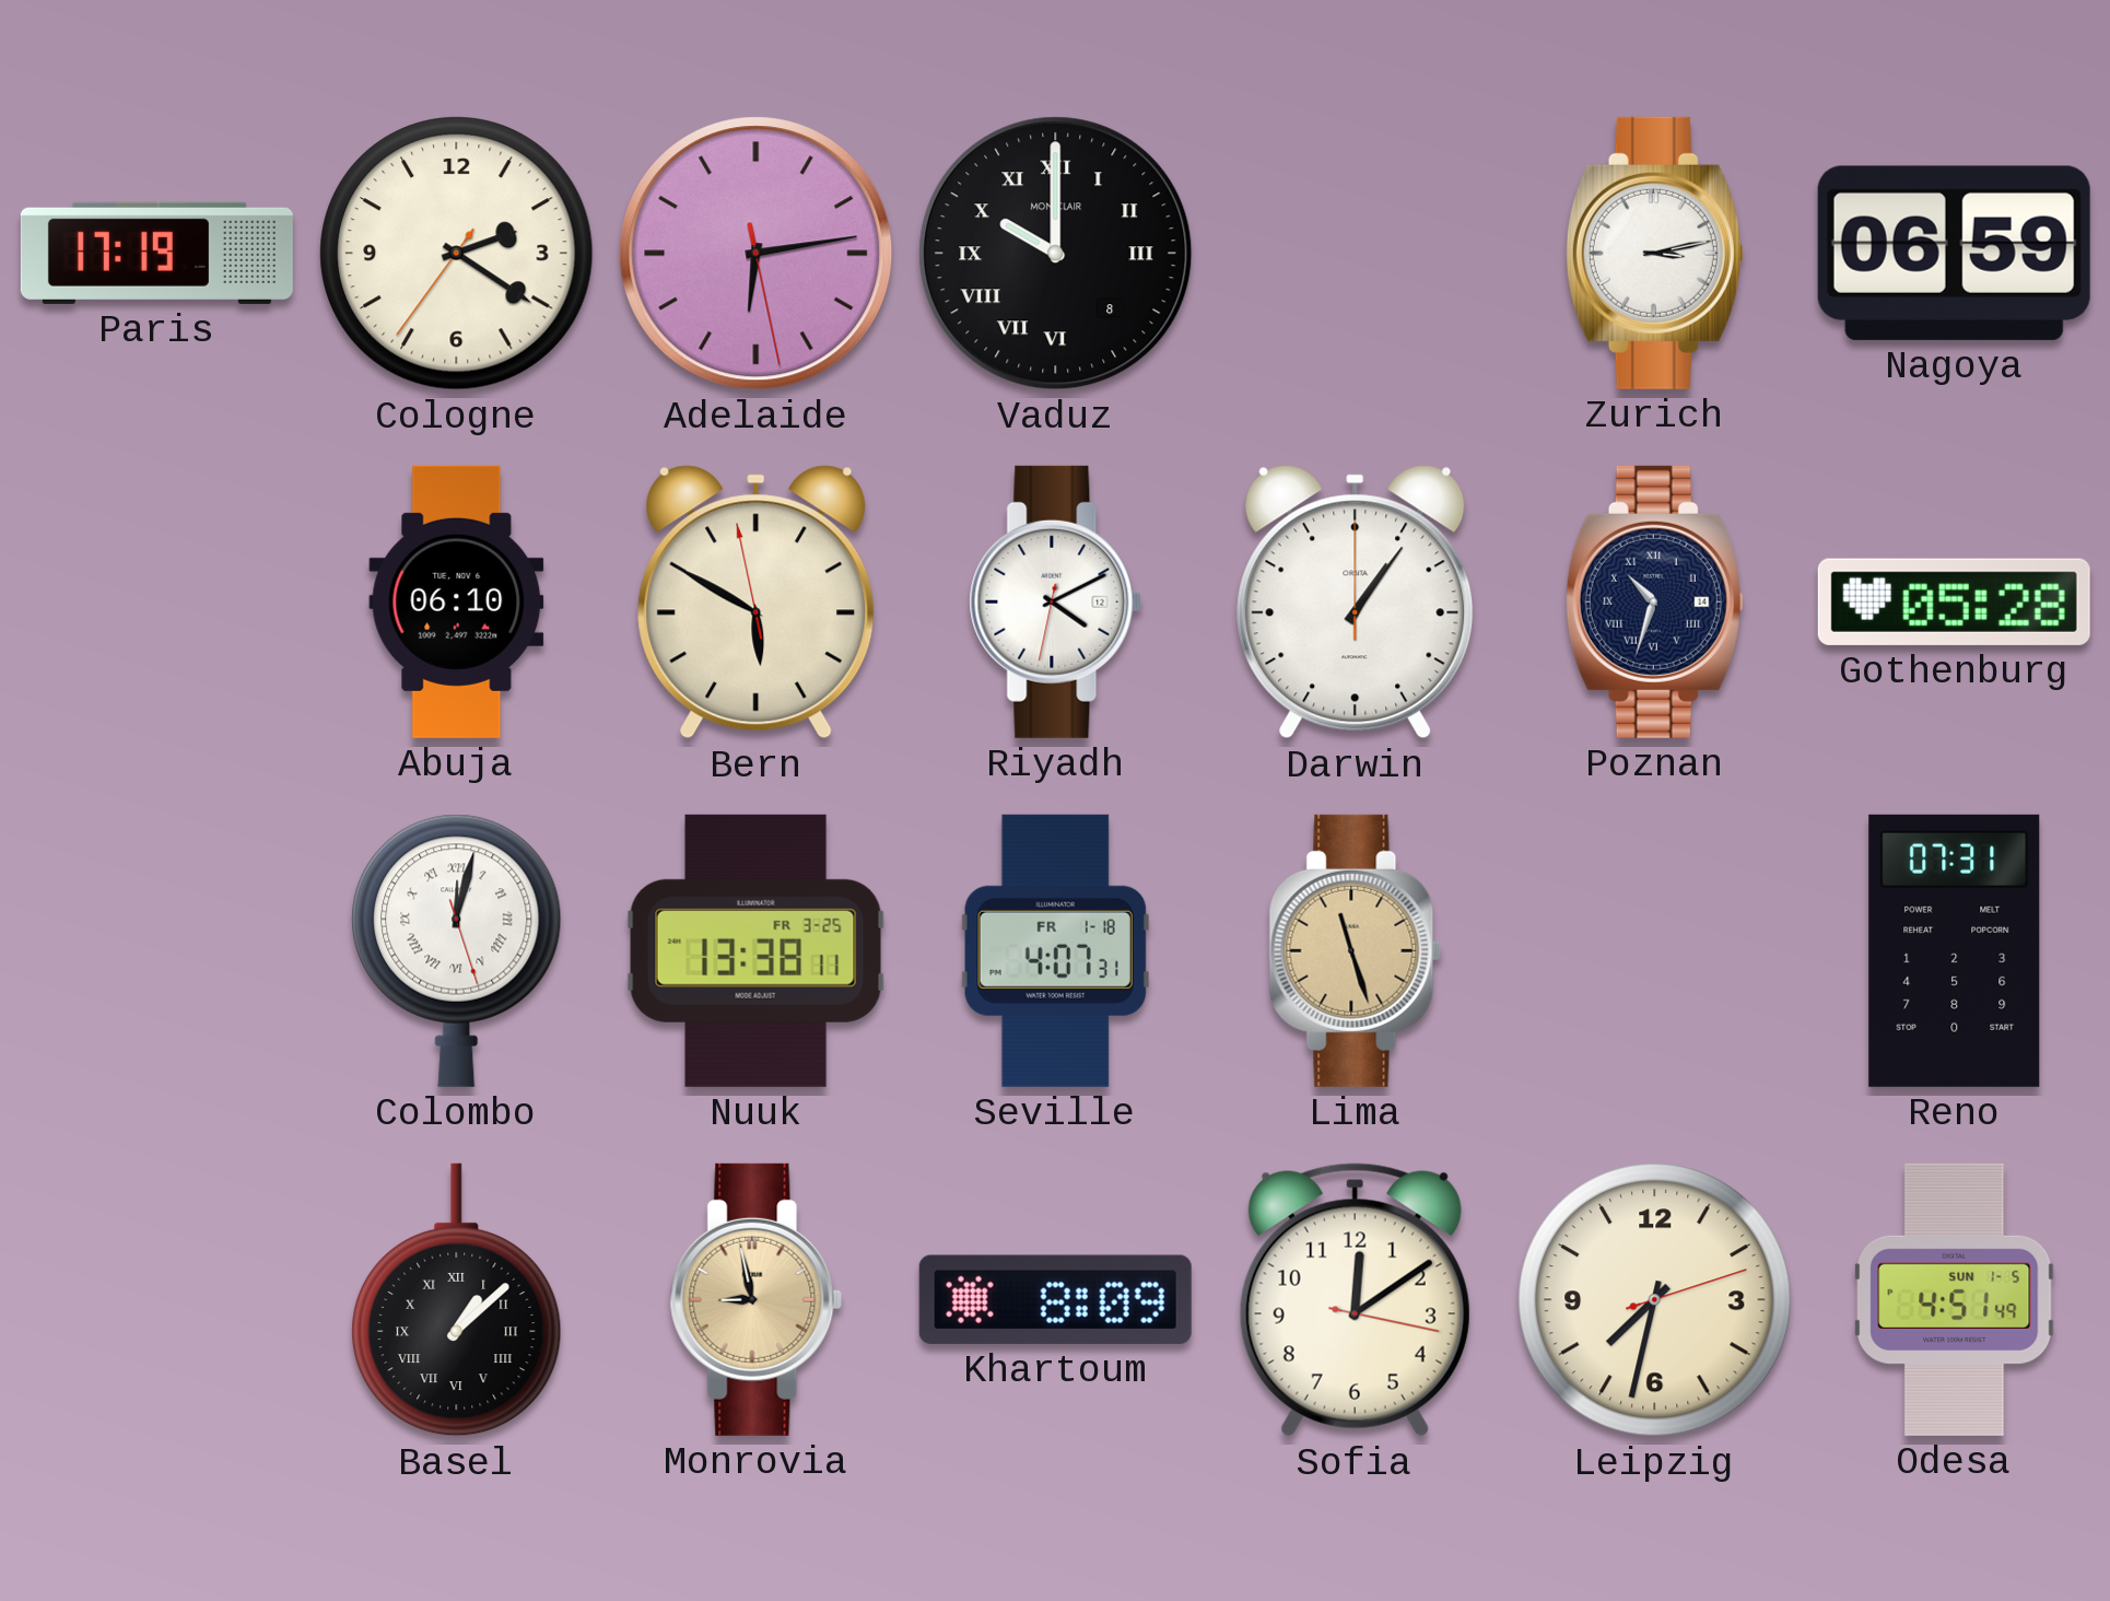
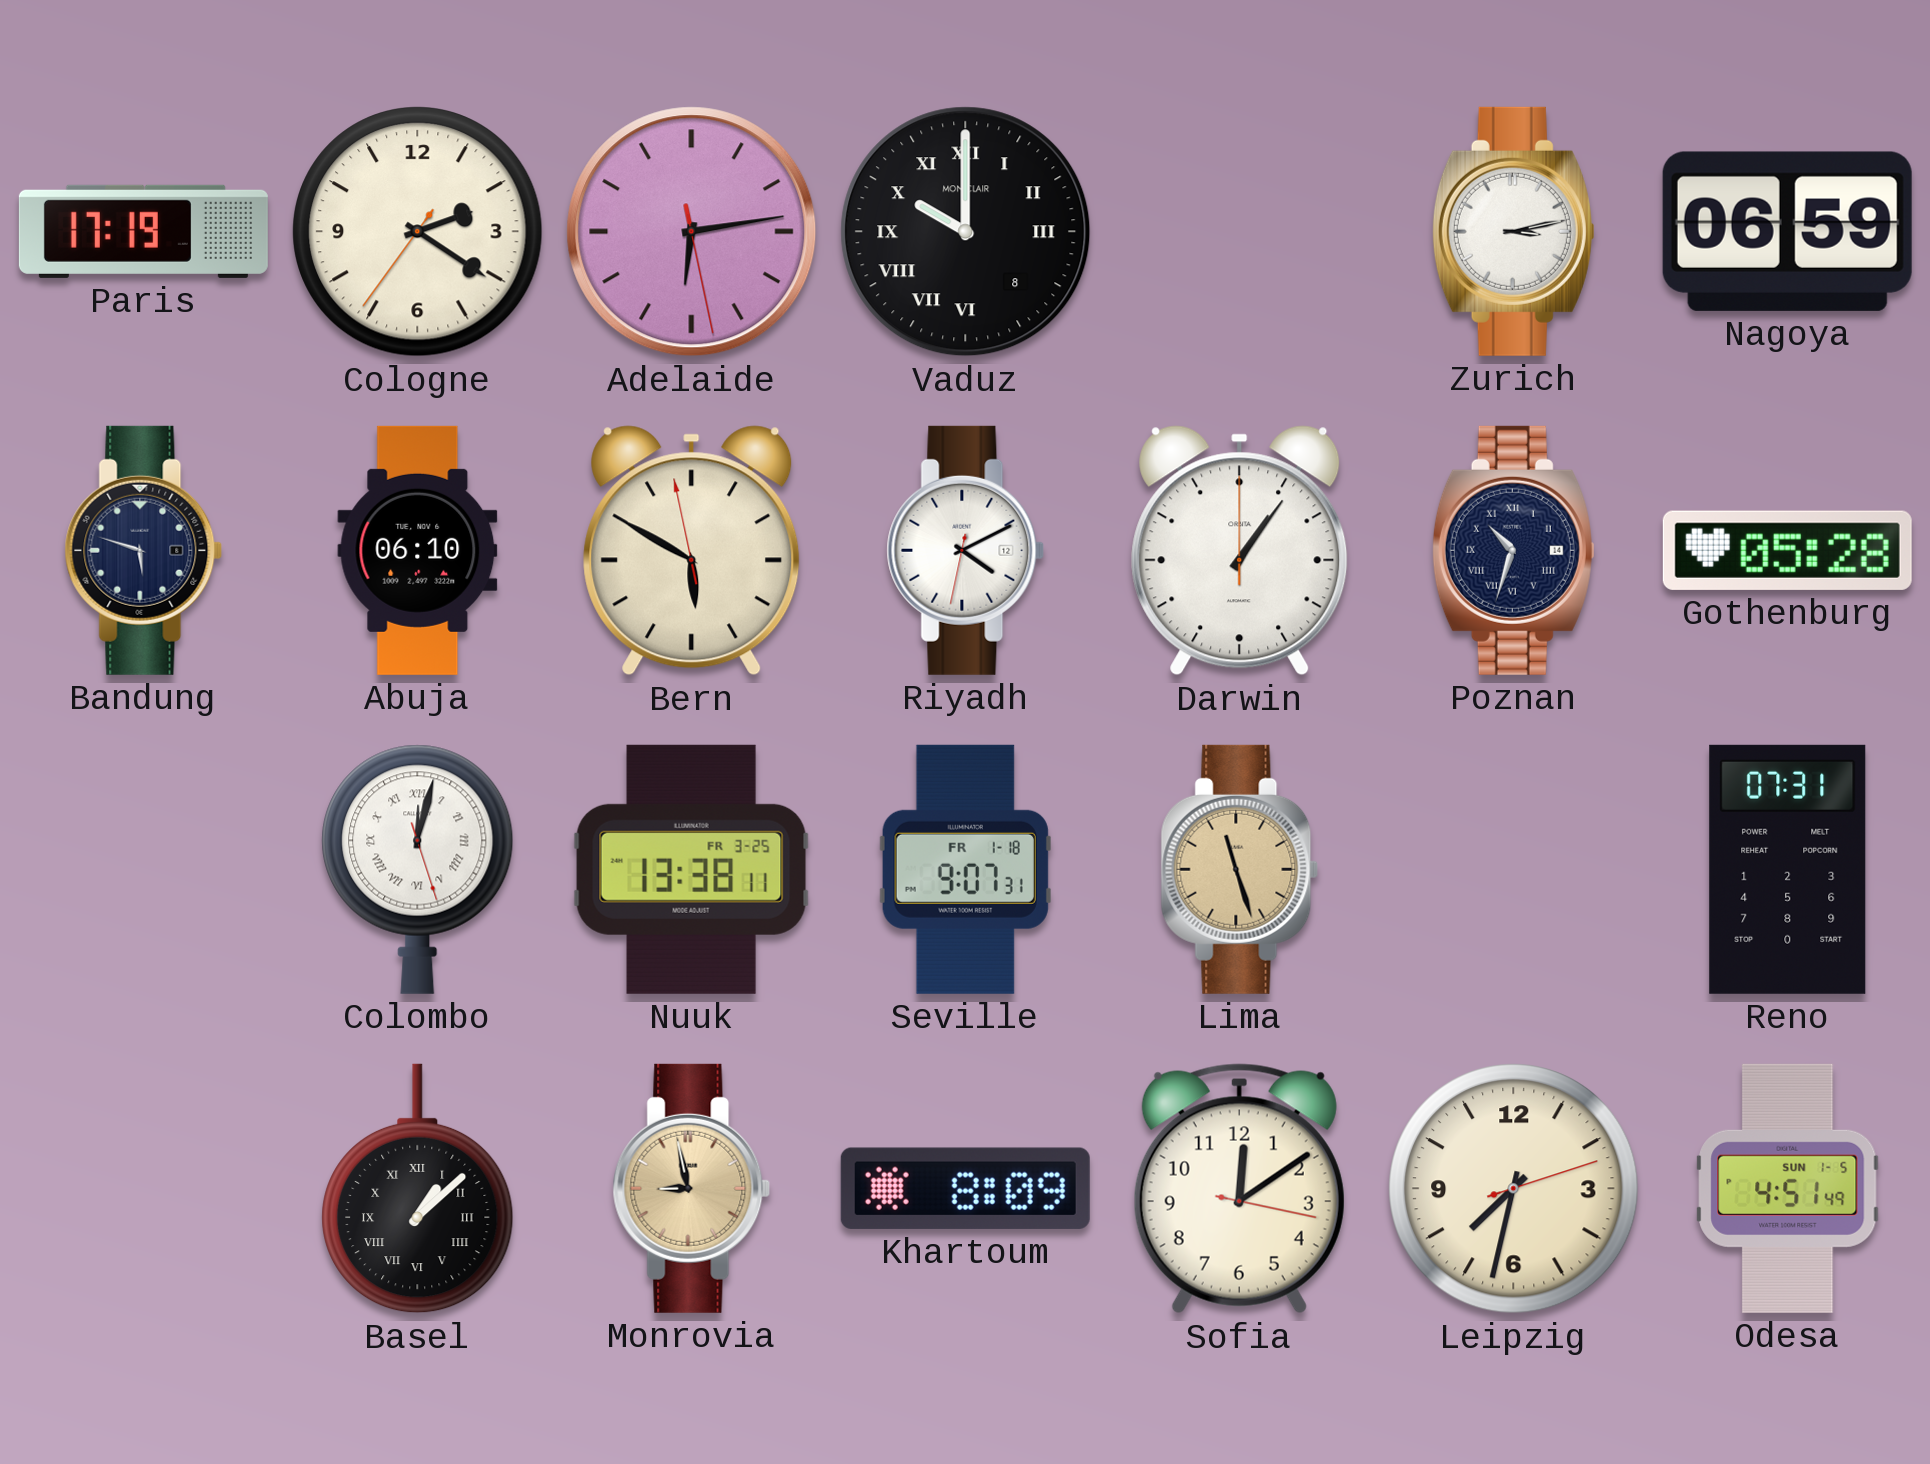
Bandung: none -> 5:48 (144, 550)
Seville: 4:07 -> 9:07 (965, 869)
